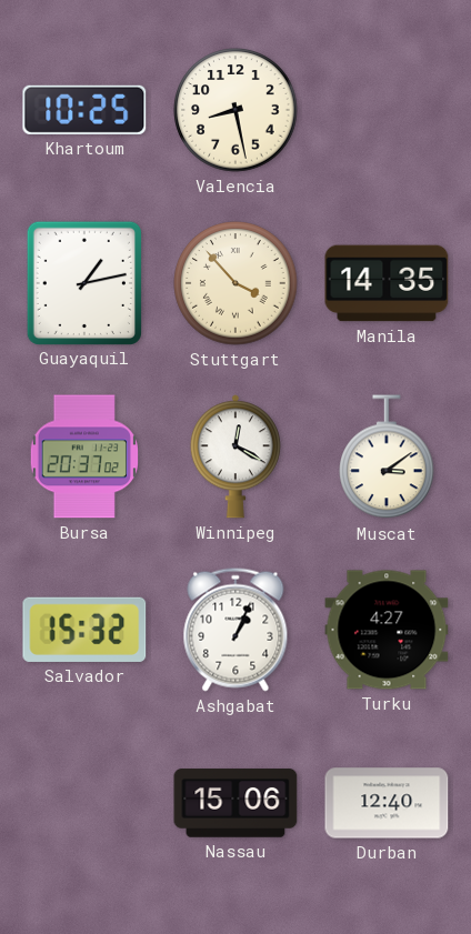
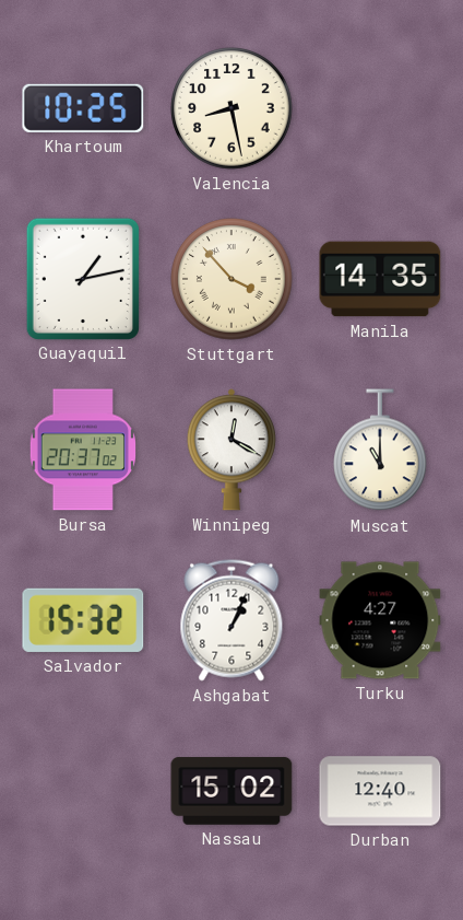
Muscat: 3:09 -> 11:00 (380, 451)
Nassau: 15:06 -> 15:02 (231, 791)
